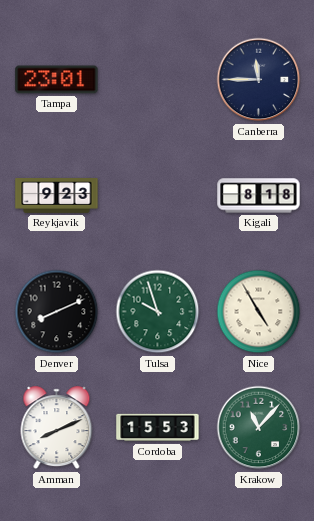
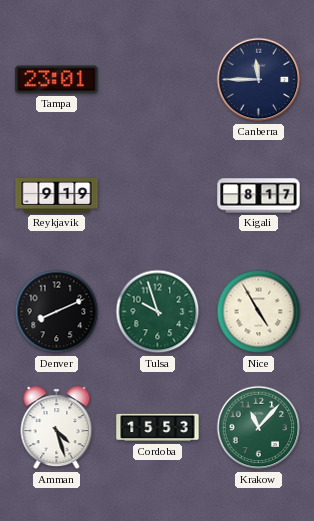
Reykjavik: 9:23 -> 9:19 (57, 196)
Kigali: 8:18 -> 8:17 (259, 196)
Amman: 8:11 -> 4:27 (57, 428)
